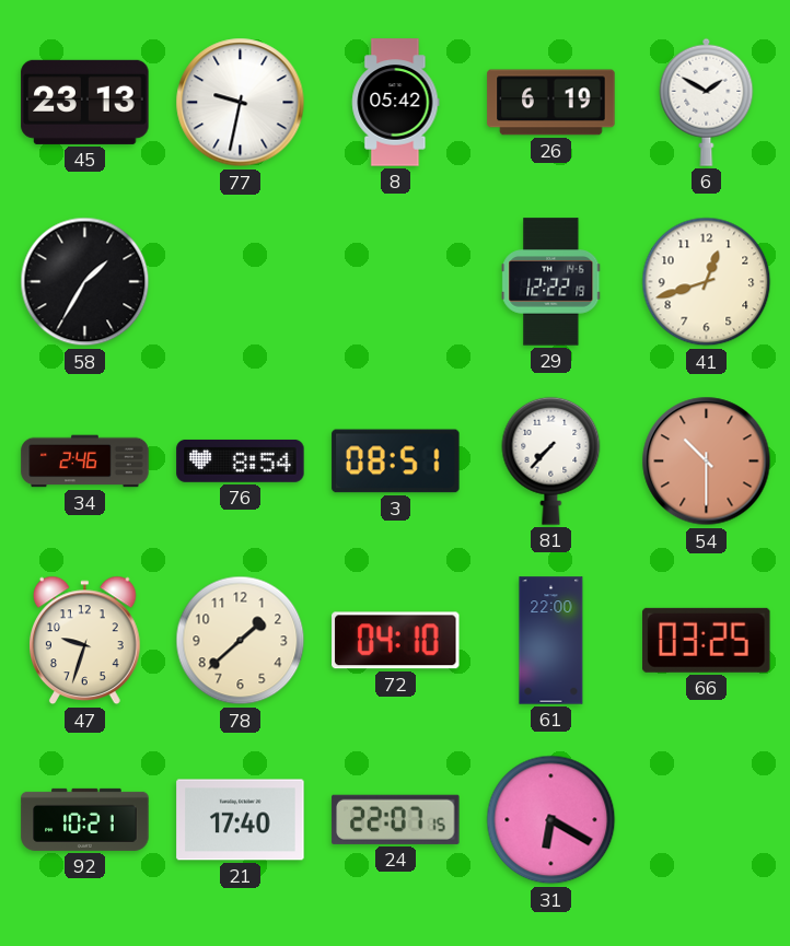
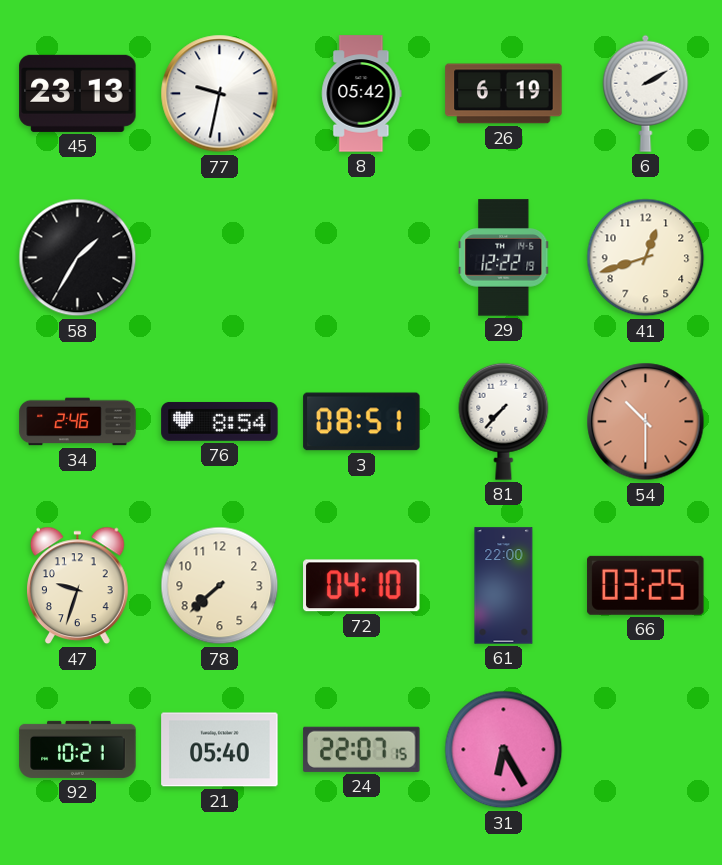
6: 1:50 -> 2:10 (646, 93)
78: 1:38 -> 7:38 (220, 586)
21: 17:40 -> 05:40 (220, 750)
31: 6:20 -> 6:25 (504, 750)
